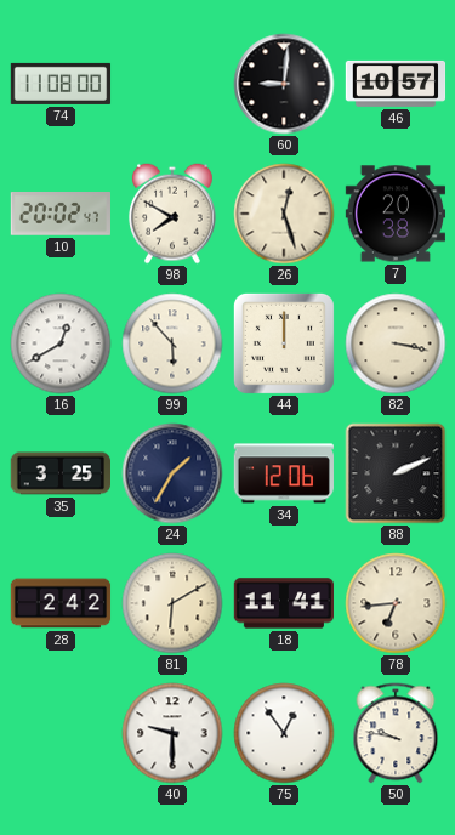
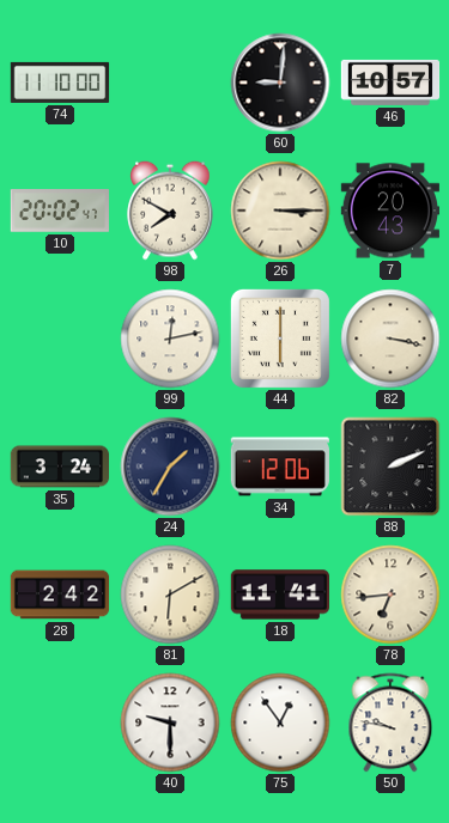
74: 11:08 -> 11:10 (60, 83)
26: 12:27 -> 3:15 (280, 211)
7: 20:38 -> 20:43 (389, 211)
16: 12:40 -> none (61, 343)
99: 5:53 -> 12:13 (170, 339)
44: 12:00 -> 6:00 (280, 339)
35: 3:25 -> 3:24 (59, 467)
